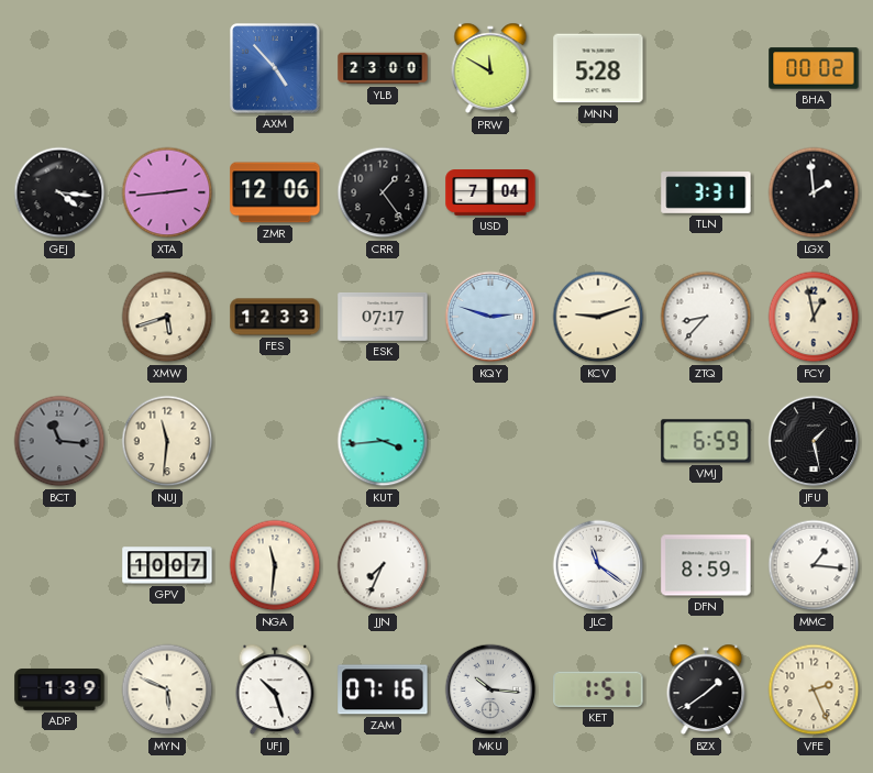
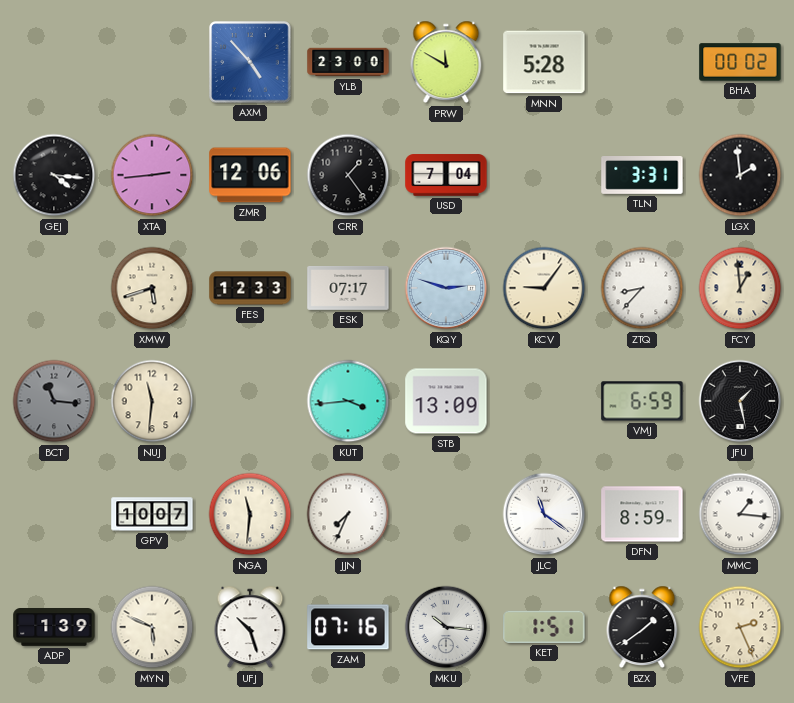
KCV: 9:12 -> 9:06 (544, 288)
FCY: 12:58 -> 12:59 (740, 288)
STB: none -> 13:09 (446, 401)
